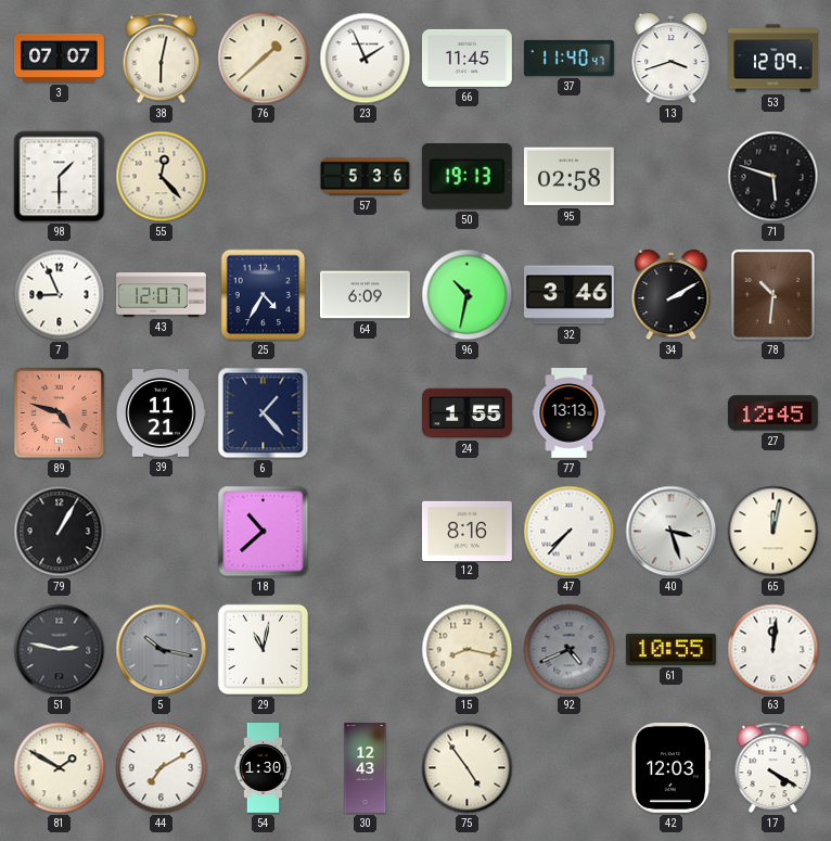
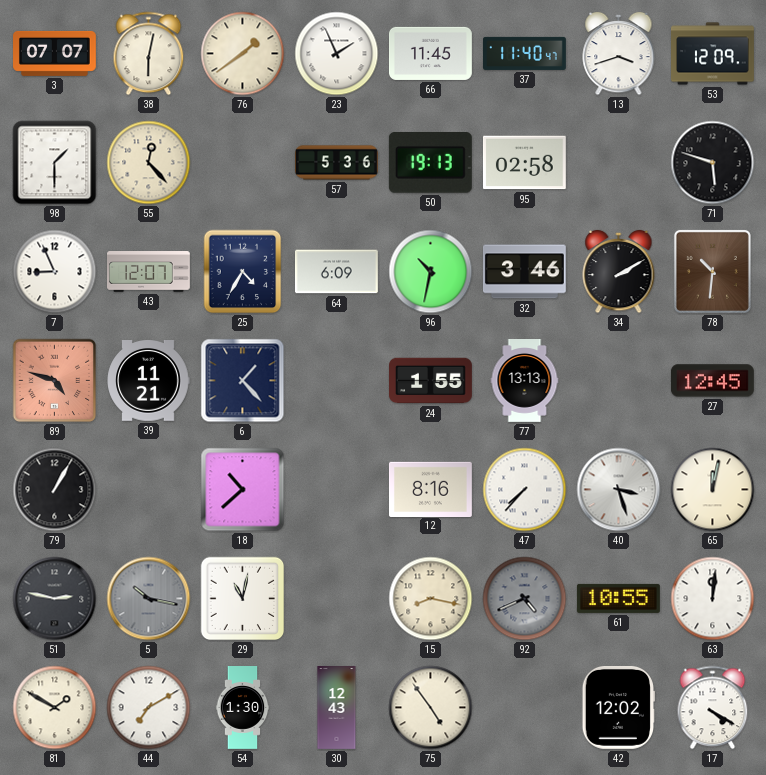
76: 1:38 -> 1:39 (243, 54)
42: 12:03 -> 12:02 (618, 707)
